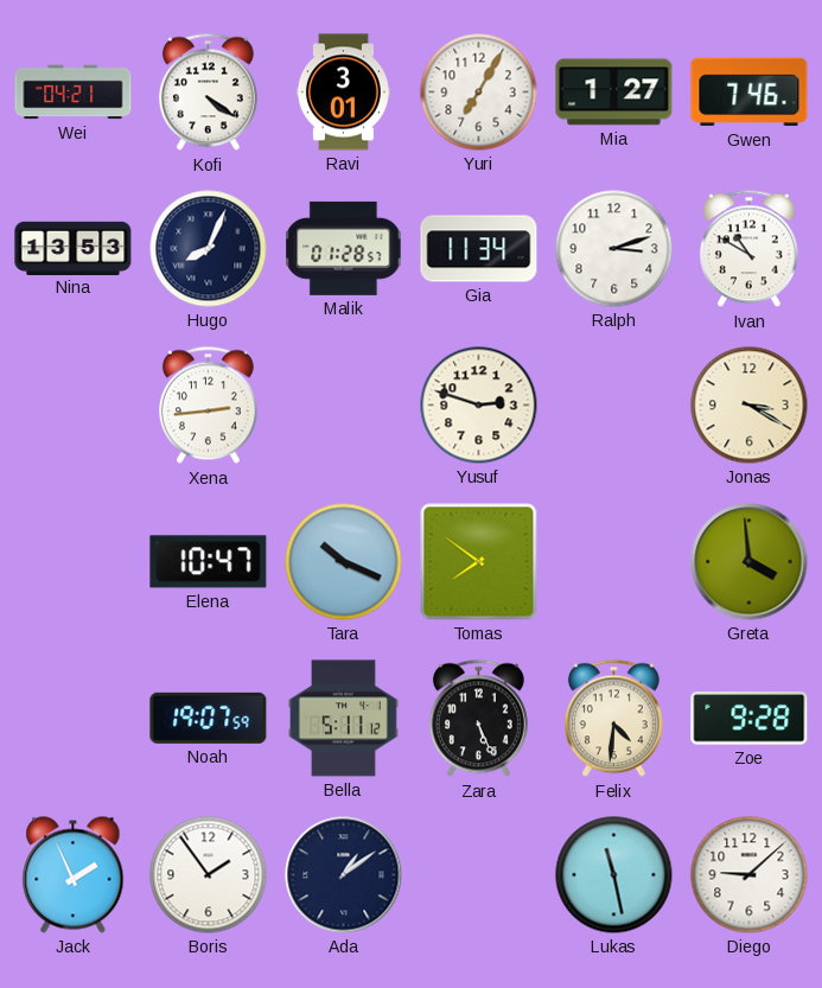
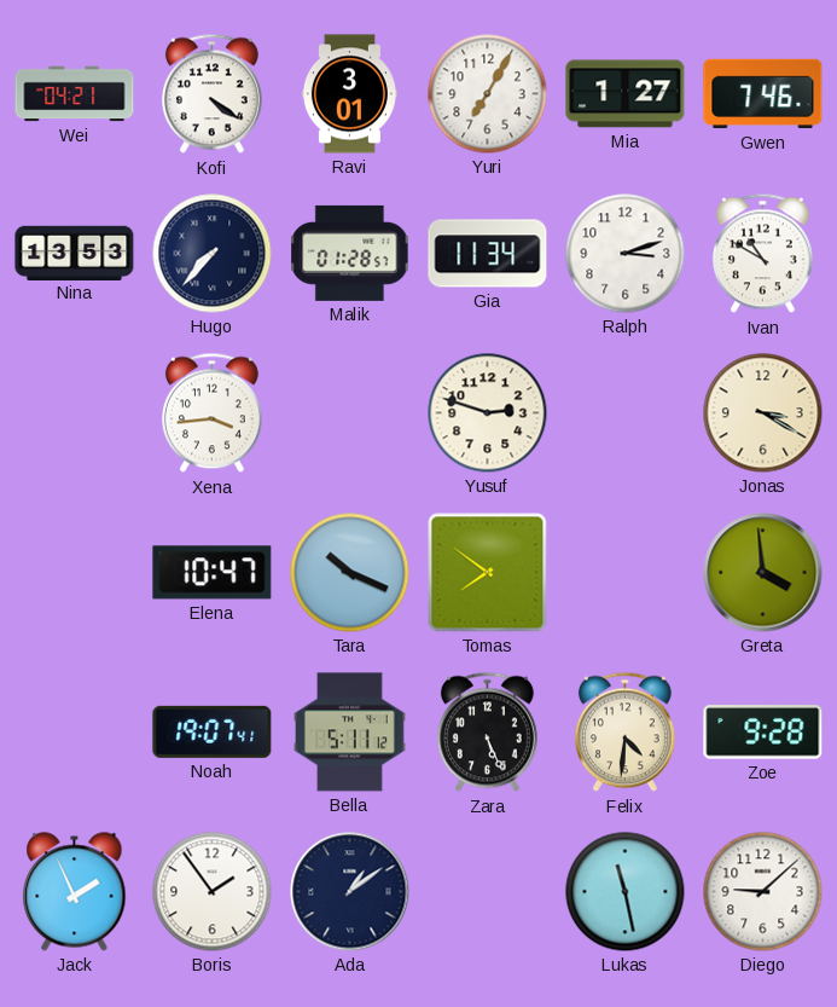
Hugo: 8:04 -> 7:37 (213, 254)
Xena: 2:44 -> 3:44 (211, 413)
Noah: 19:07:59 -> 19:07:41 (213, 731)
